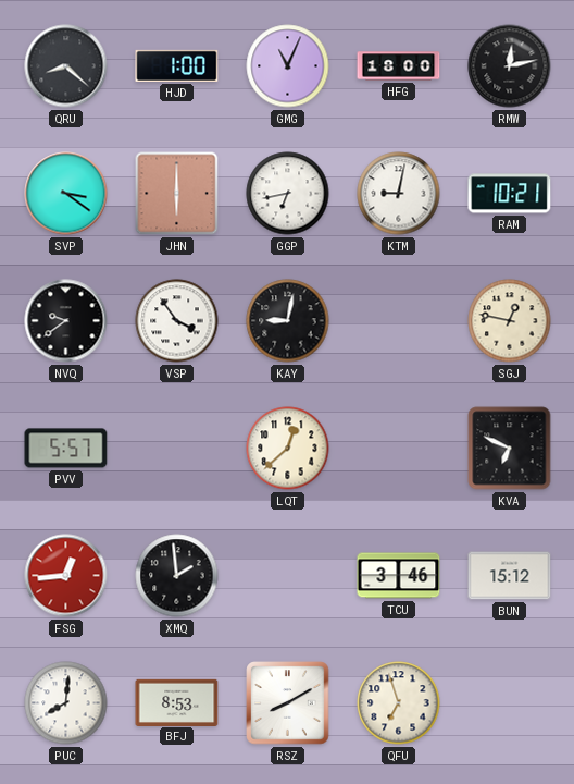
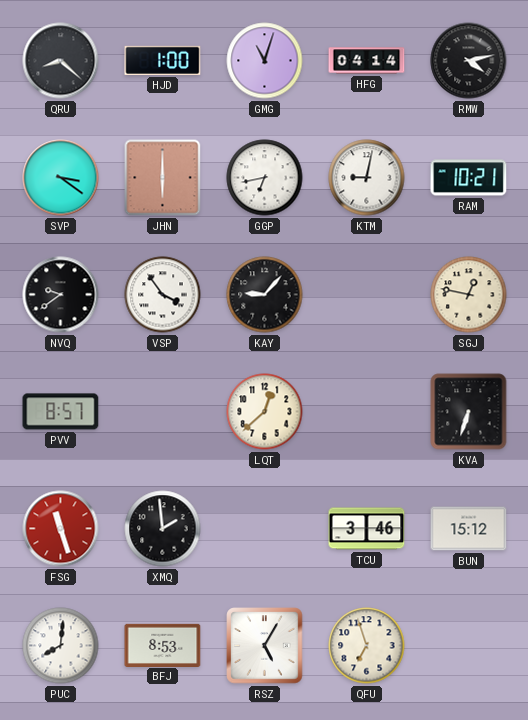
GMG: 11:04 -> 11:03 (265, 61)
HFG: 18:00 -> 04:14 (367, 61)
RMW: 12:13 -> 4:13 (469, 61)
KAY: 9:02 -> 9:07 (265, 295)
PVV: 5:57 -> 8:57 (61, 412)
KVA: 6:49 -> 6:33 (469, 412)
FSG: 12:44 -> 11:27 (61, 529)
RSZ: 8:10 -> 5:05 (265, 646)
